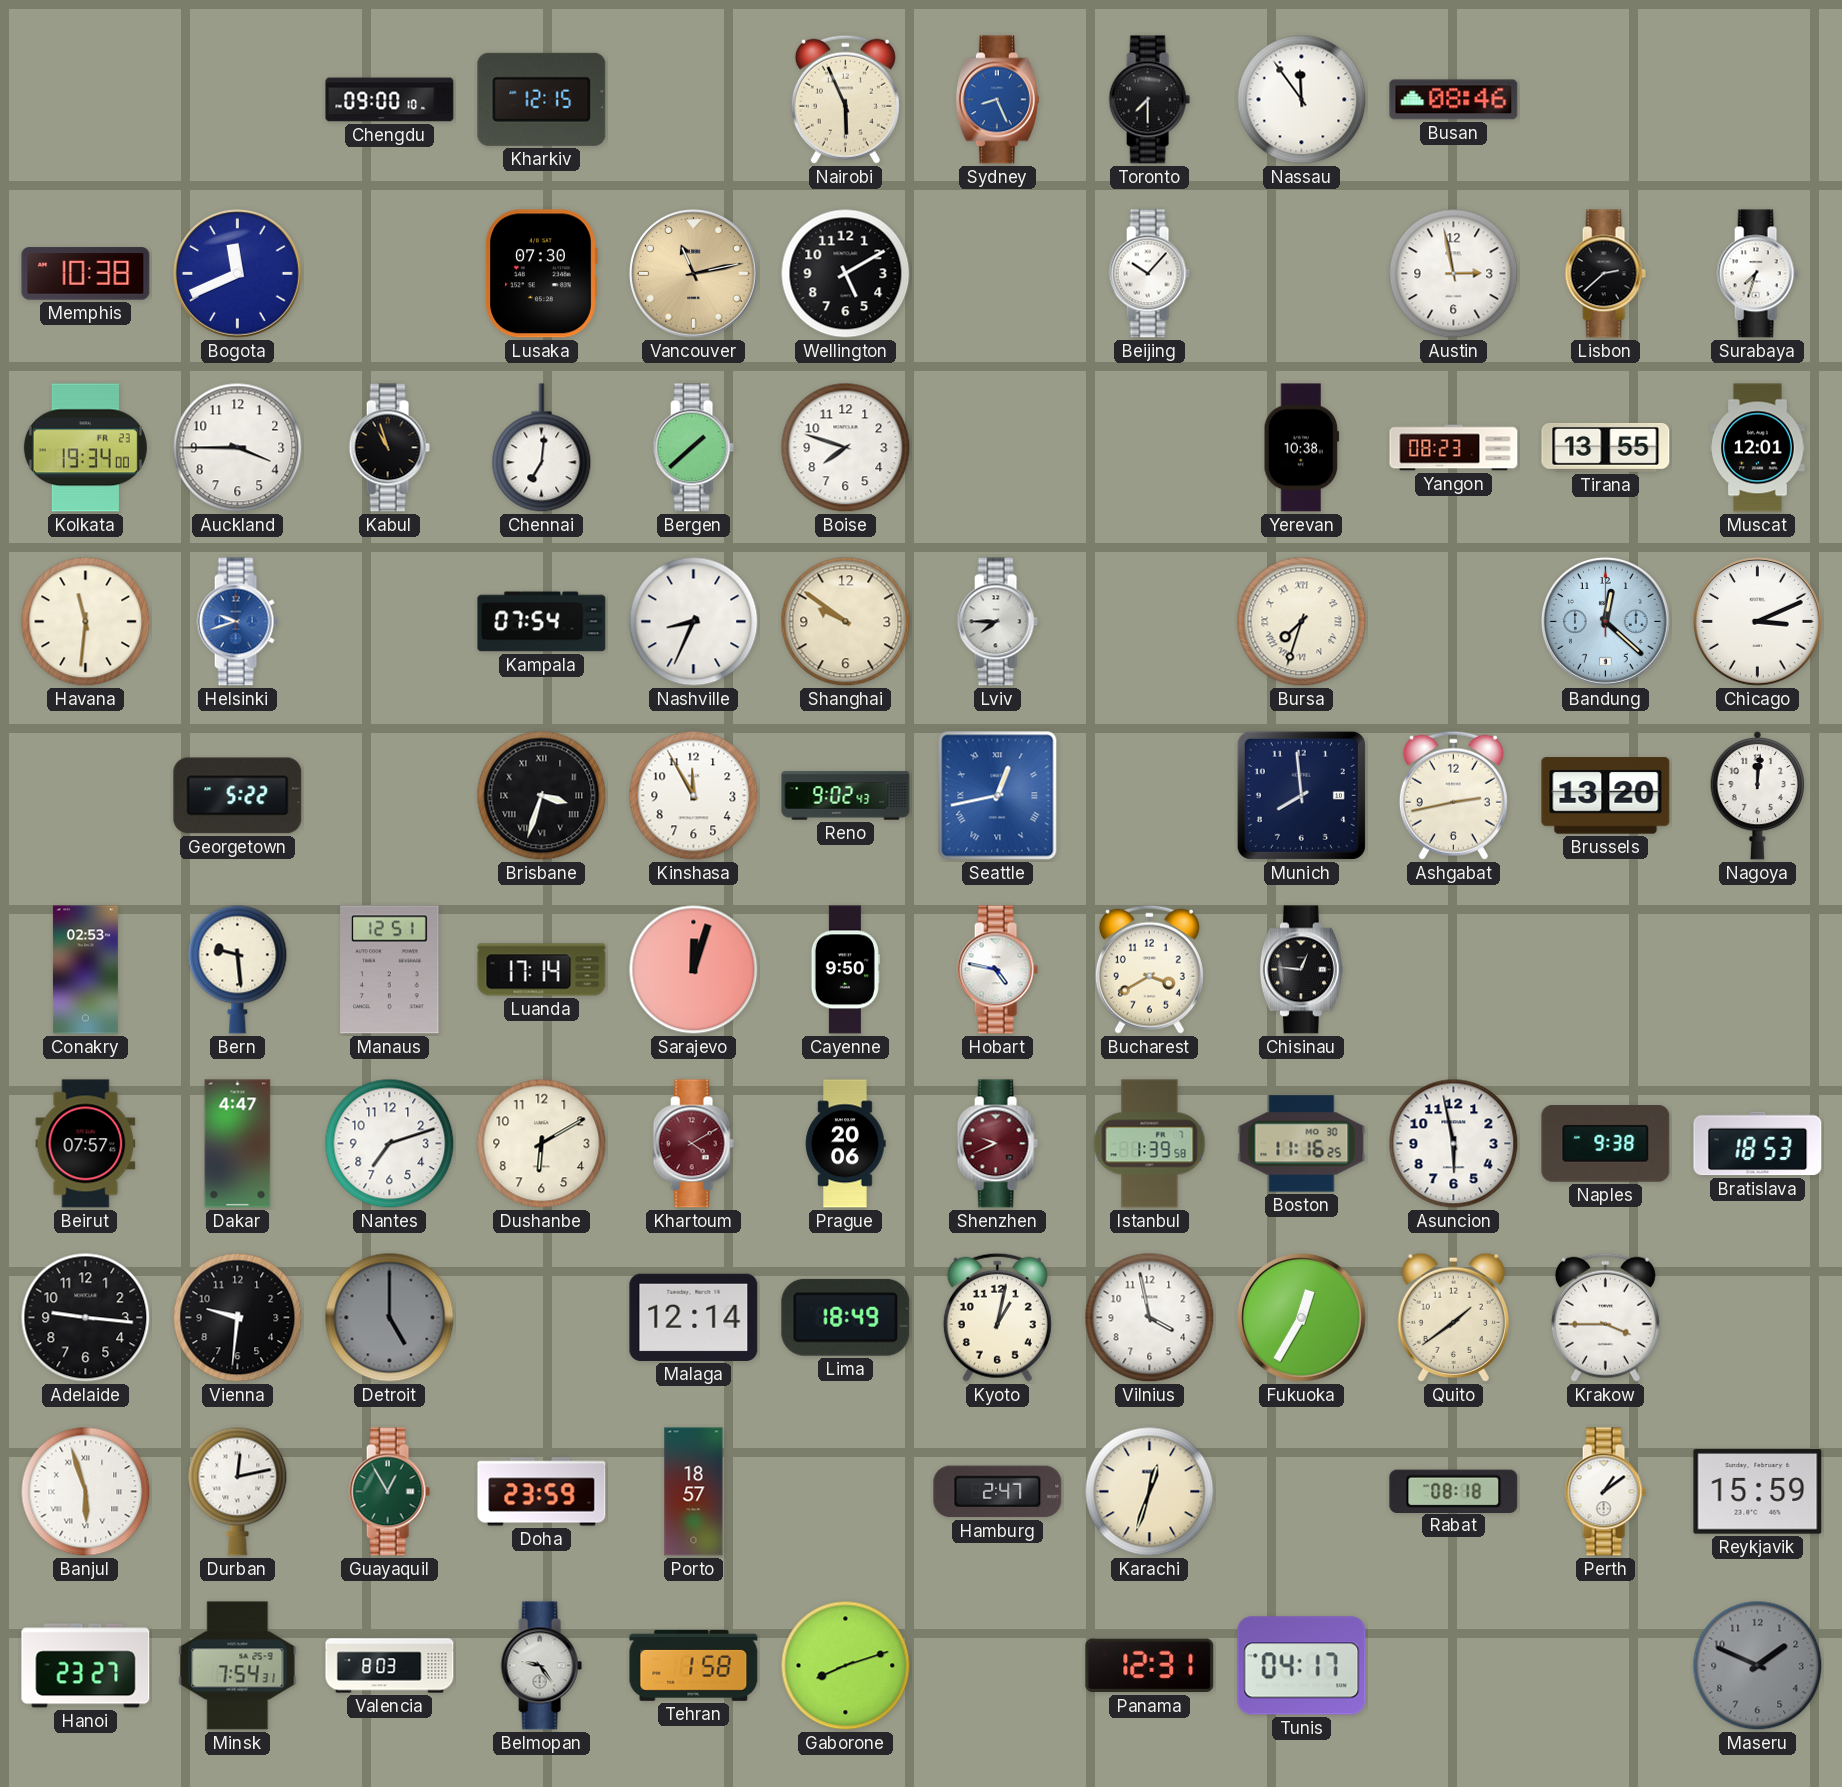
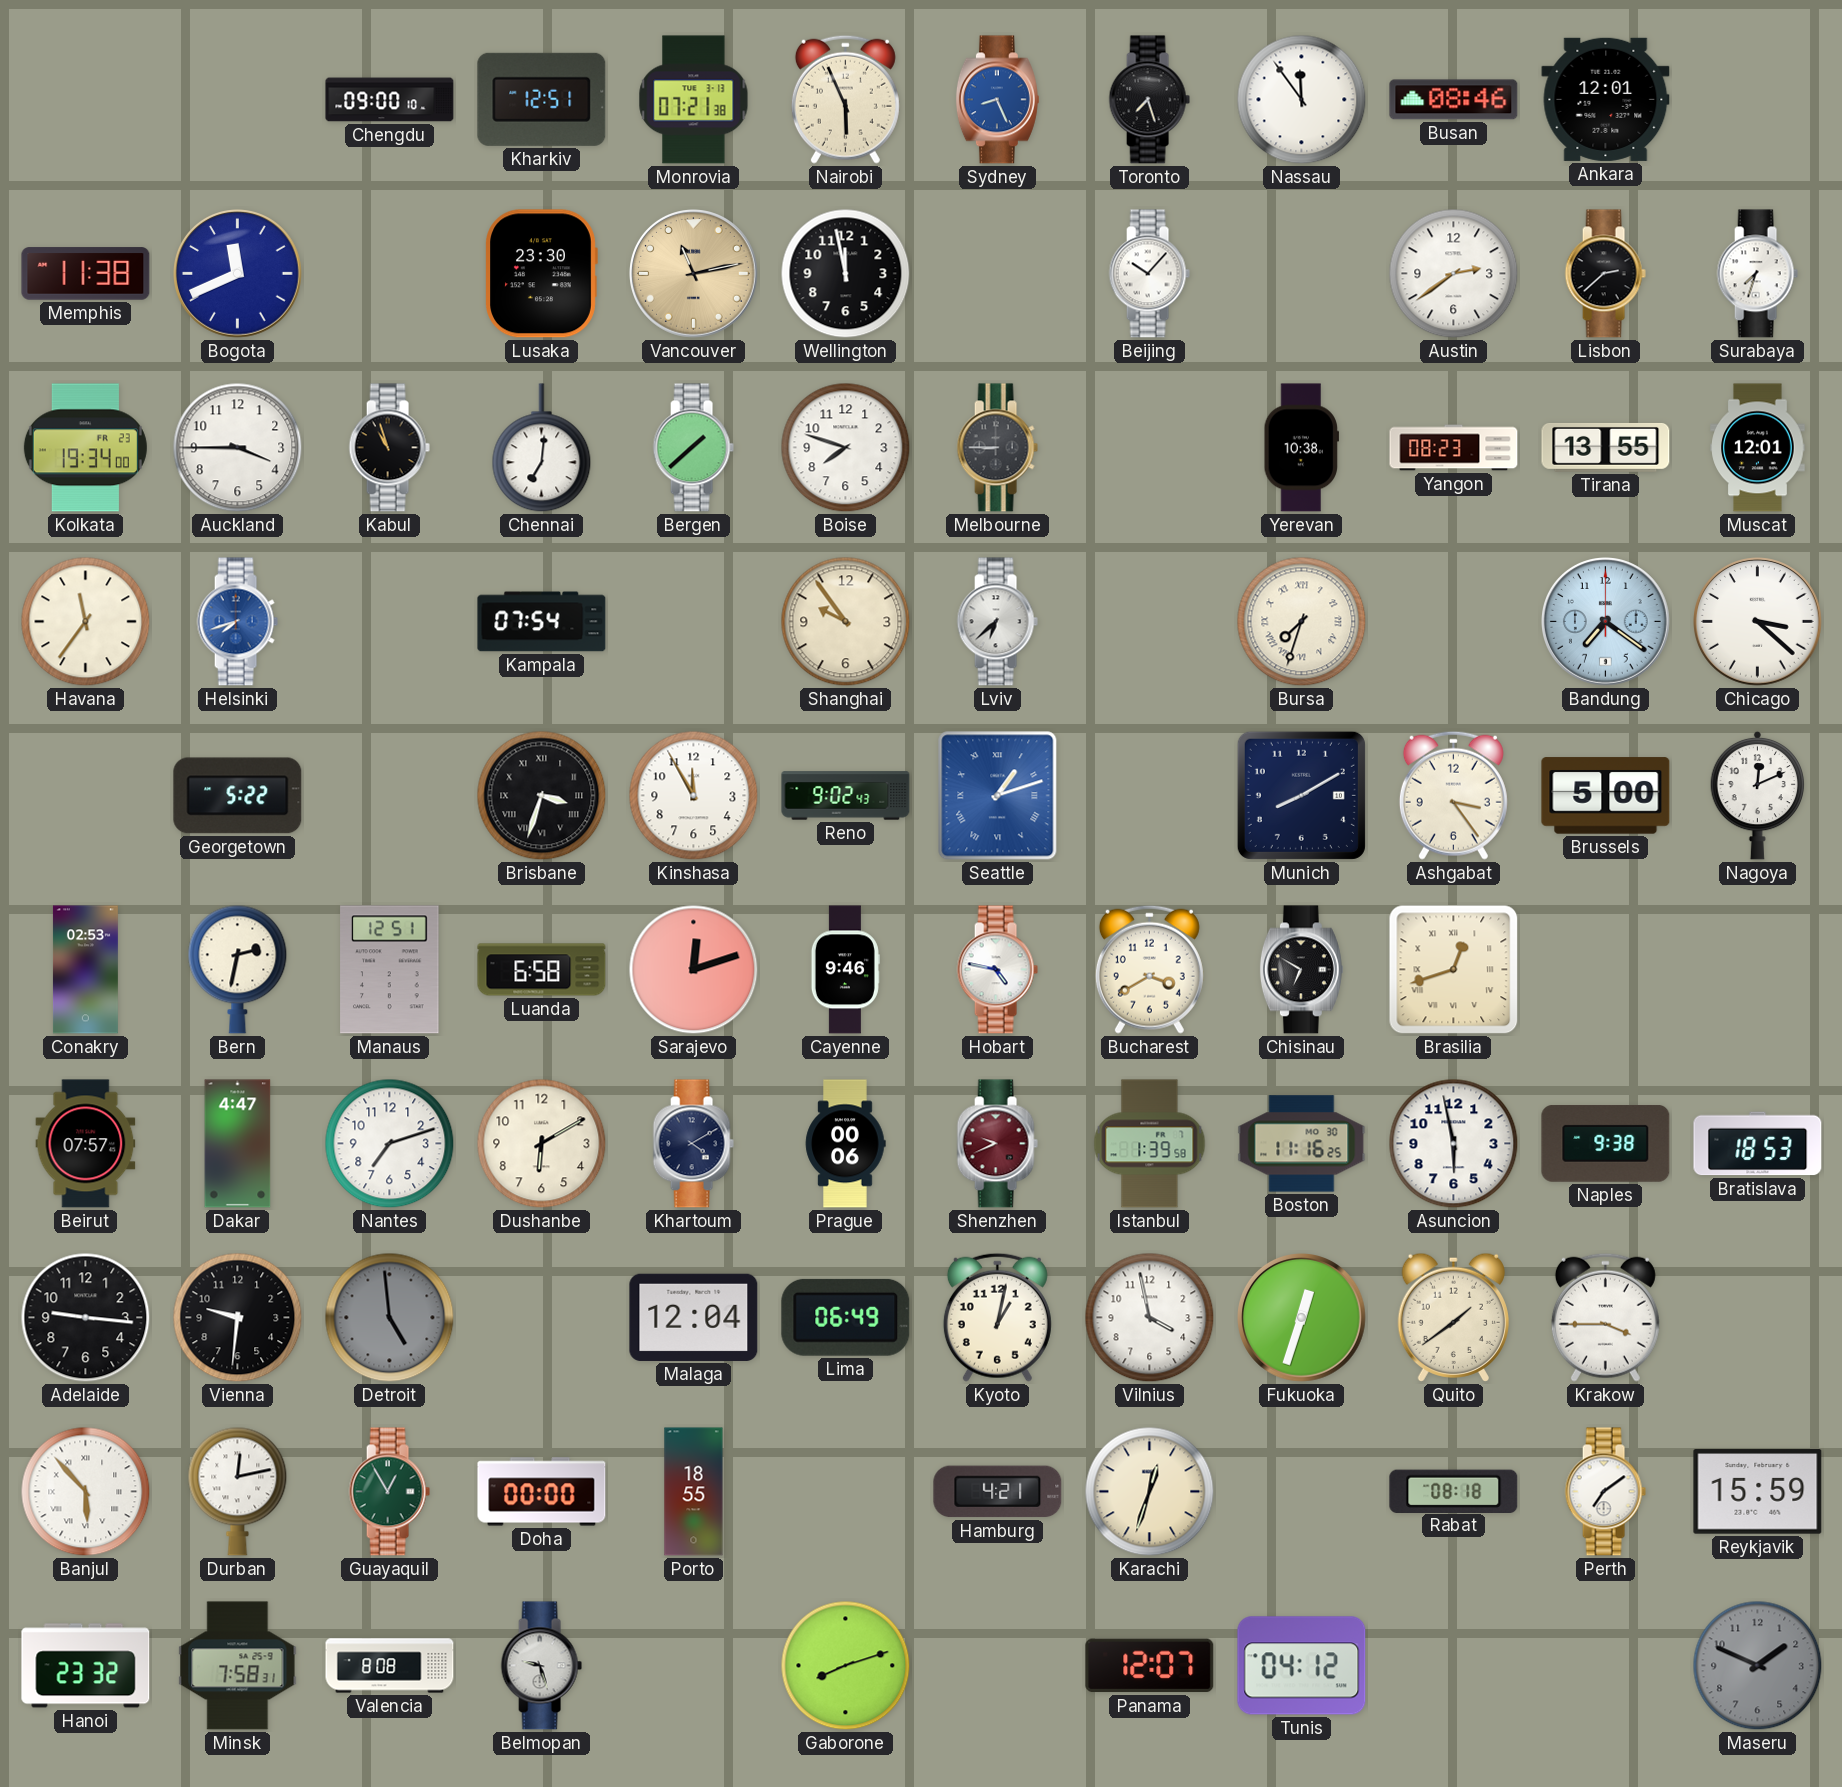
Kharkiv: 12:15 -> 12:51 (542, 99)
Monrovia: none -> 07:21 (694, 100)
Toronto: 7:30 -> 7:27 (1149, 100)
Ankara: none -> 12:01 (1606, 99)
Memphis: 10:38 -> 11:38 (86, 274)
Lusaka: 07:30 -> 23:30 (541, 274)
Wellington: 5:10 -> 11:58 (846, 274)
Austin: 2:58 -> 2:39 (1454, 274)
Melbourne: none -> 8:45 (997, 448)
Havana: 11:31 -> 11:36 (86, 622)
Helsinki: 9:42 -> 7:42 (237, 622)
Nashville: 8:34 -> none (694, 622)
Shanghai: 9:51 -> 9:54 (846, 622)
Lviv: 7:45 -> 6:38 (997, 622)
Bandung: 12:22 -> 7:21 (1606, 622)
Chicago: 3:11 -> 3:22 (1758, 622)
Seattle: 12:43 -> 1:12 (998, 796)
Munich: 7:59 -> 8:10 (1301, 795)
Ashgabat: 2:43 -> 3:24 (1453, 795)
Brussels: 13:20 -> 5:00 (1606, 796)
Nagoya: 12:01 -> 12:11 (1758, 795)
Bern: 9:29 -> 2:32 (238, 969)
Luanda: 17:14 -> 6:58 (542, 970)
Sarajevo: 12:03 -> 12:12 (694, 970)
Cayenne: 9:50 -> 9:46 (845, 970)
Chisinau: 12:46 -> 6:50 (1301, 970)
Brasilia: none -> 12:42 (1454, 970)
Khartoum dial: burgundy -> navy (693, 1144)
Prague: 20:06 -> 00:06 (846, 1144)
Detroit: 5:00 -> 4:59 (390, 1318)
Malaga: 12:14 -> 12:04 (694, 1317)
Lima: 18:49 -> 06:49 (846, 1317)
Fukuoka: 12:35 -> 12:33 (1302, 1318)
Banjul: 5:57 -> 5:53 (86, 1492)
Doha: 23:59 -> 00:00 (542, 1492)
Porto: 18:57 -> 18:55 (694, 1492)
Hamburg: 2:47 -> 4:21 (998, 1492)
Perth: 1:09 -> 7:09 (1605, 1492)
Hanoi: 23:27 -> 23:32 (86, 1666)
Minsk: 7:54 -> 7:58 (238, 1666)
Valencia: 8:03 -> 8:08 (390, 1666)
Belmopan: 9:24 -> 9:27 (541, 1666)
Tehran: 1:58 -> none (694, 1665)
Panama: 12:31 -> 12:07 (1150, 1666)
Tunis: 04:17 -> 04:12 (1302, 1666)
